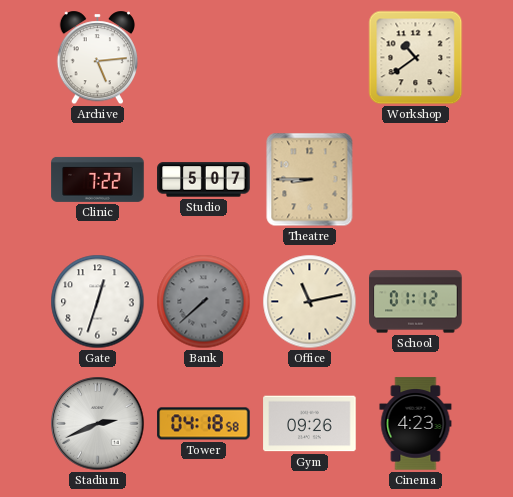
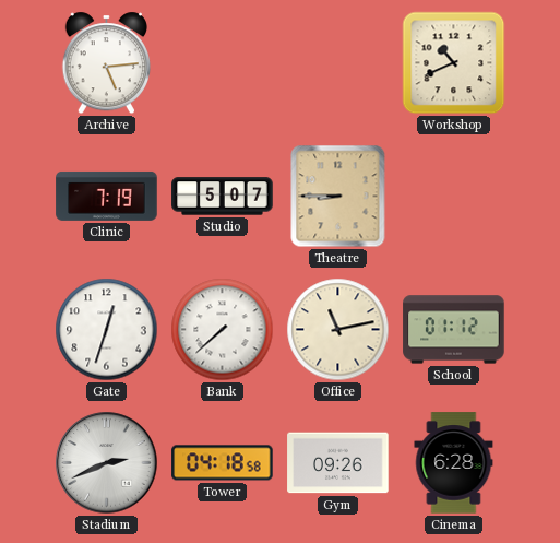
Workshop: 10:39 -> 10:41 (454, 63)
Clinic: 7:22 -> 7:19 (107, 196)
Bank dial: grey -> white (223, 330)
Cinema: 4:23 -> 6:28 (454, 463)
